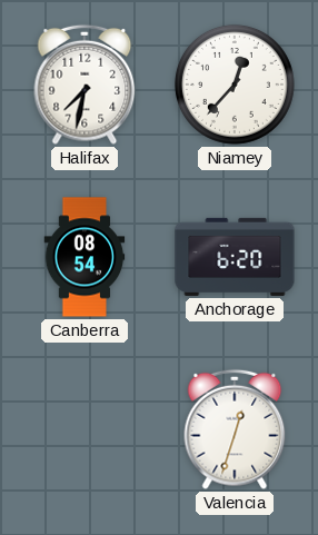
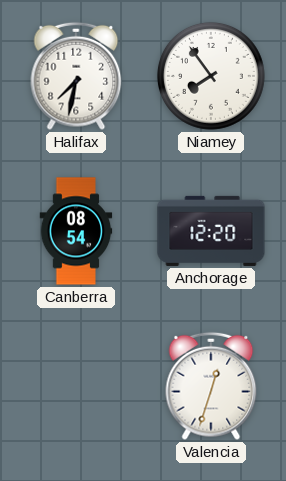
Niamey: 12:37 -> 7:54 (211, 76)
Anchorage: 6:20 -> 12:20 (211, 231)
